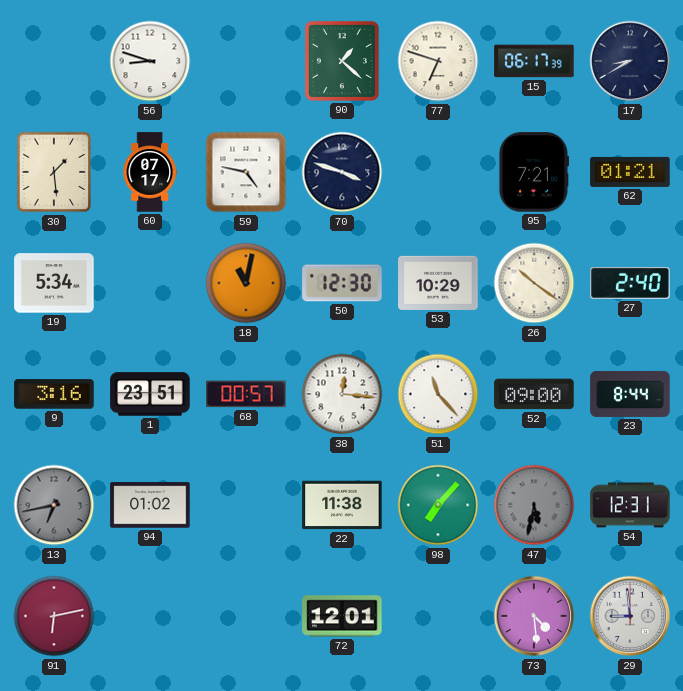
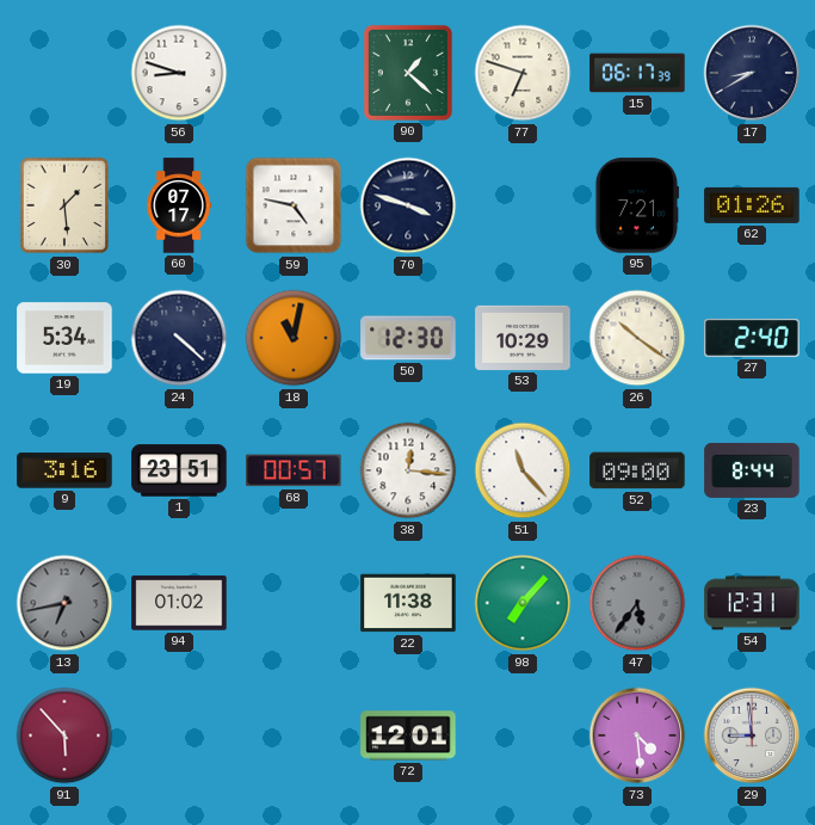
62: 01:21 -> 01:26 (752, 205)
24: none -> 4:22 (179, 338)
47: 5:32 -> 5:36 (637, 603)
91: 6:13 -> 5:53 (64, 735)
